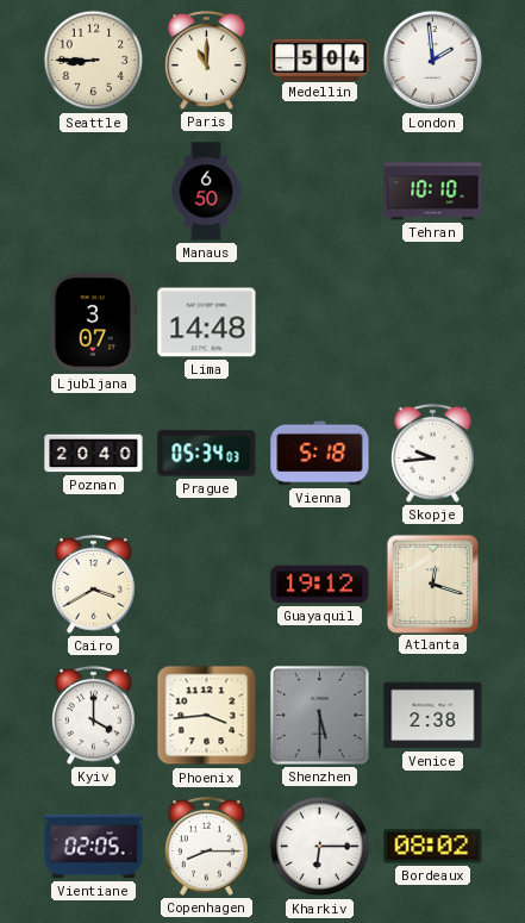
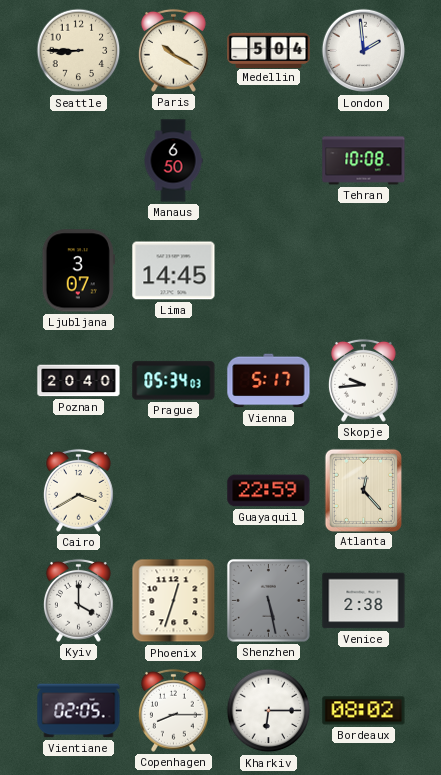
Paris: 11:00 -> 10:20 (174, 50)
Tehran: 10:10 -> 10:08 (364, 161)
Lima: 14:48 -> 14:45 (174, 271)
Vienna: 5:18 -> 5:17 (269, 381)
Guayaquil: 19:12 -> 22:59 (269, 491)
Atlanta: 12:18 -> 12:23 (363, 490)
Phoenix: 3:44 -> 12:33 (174, 601)
Shenzhen: 5:30 -> 5:28 (268, 600)
